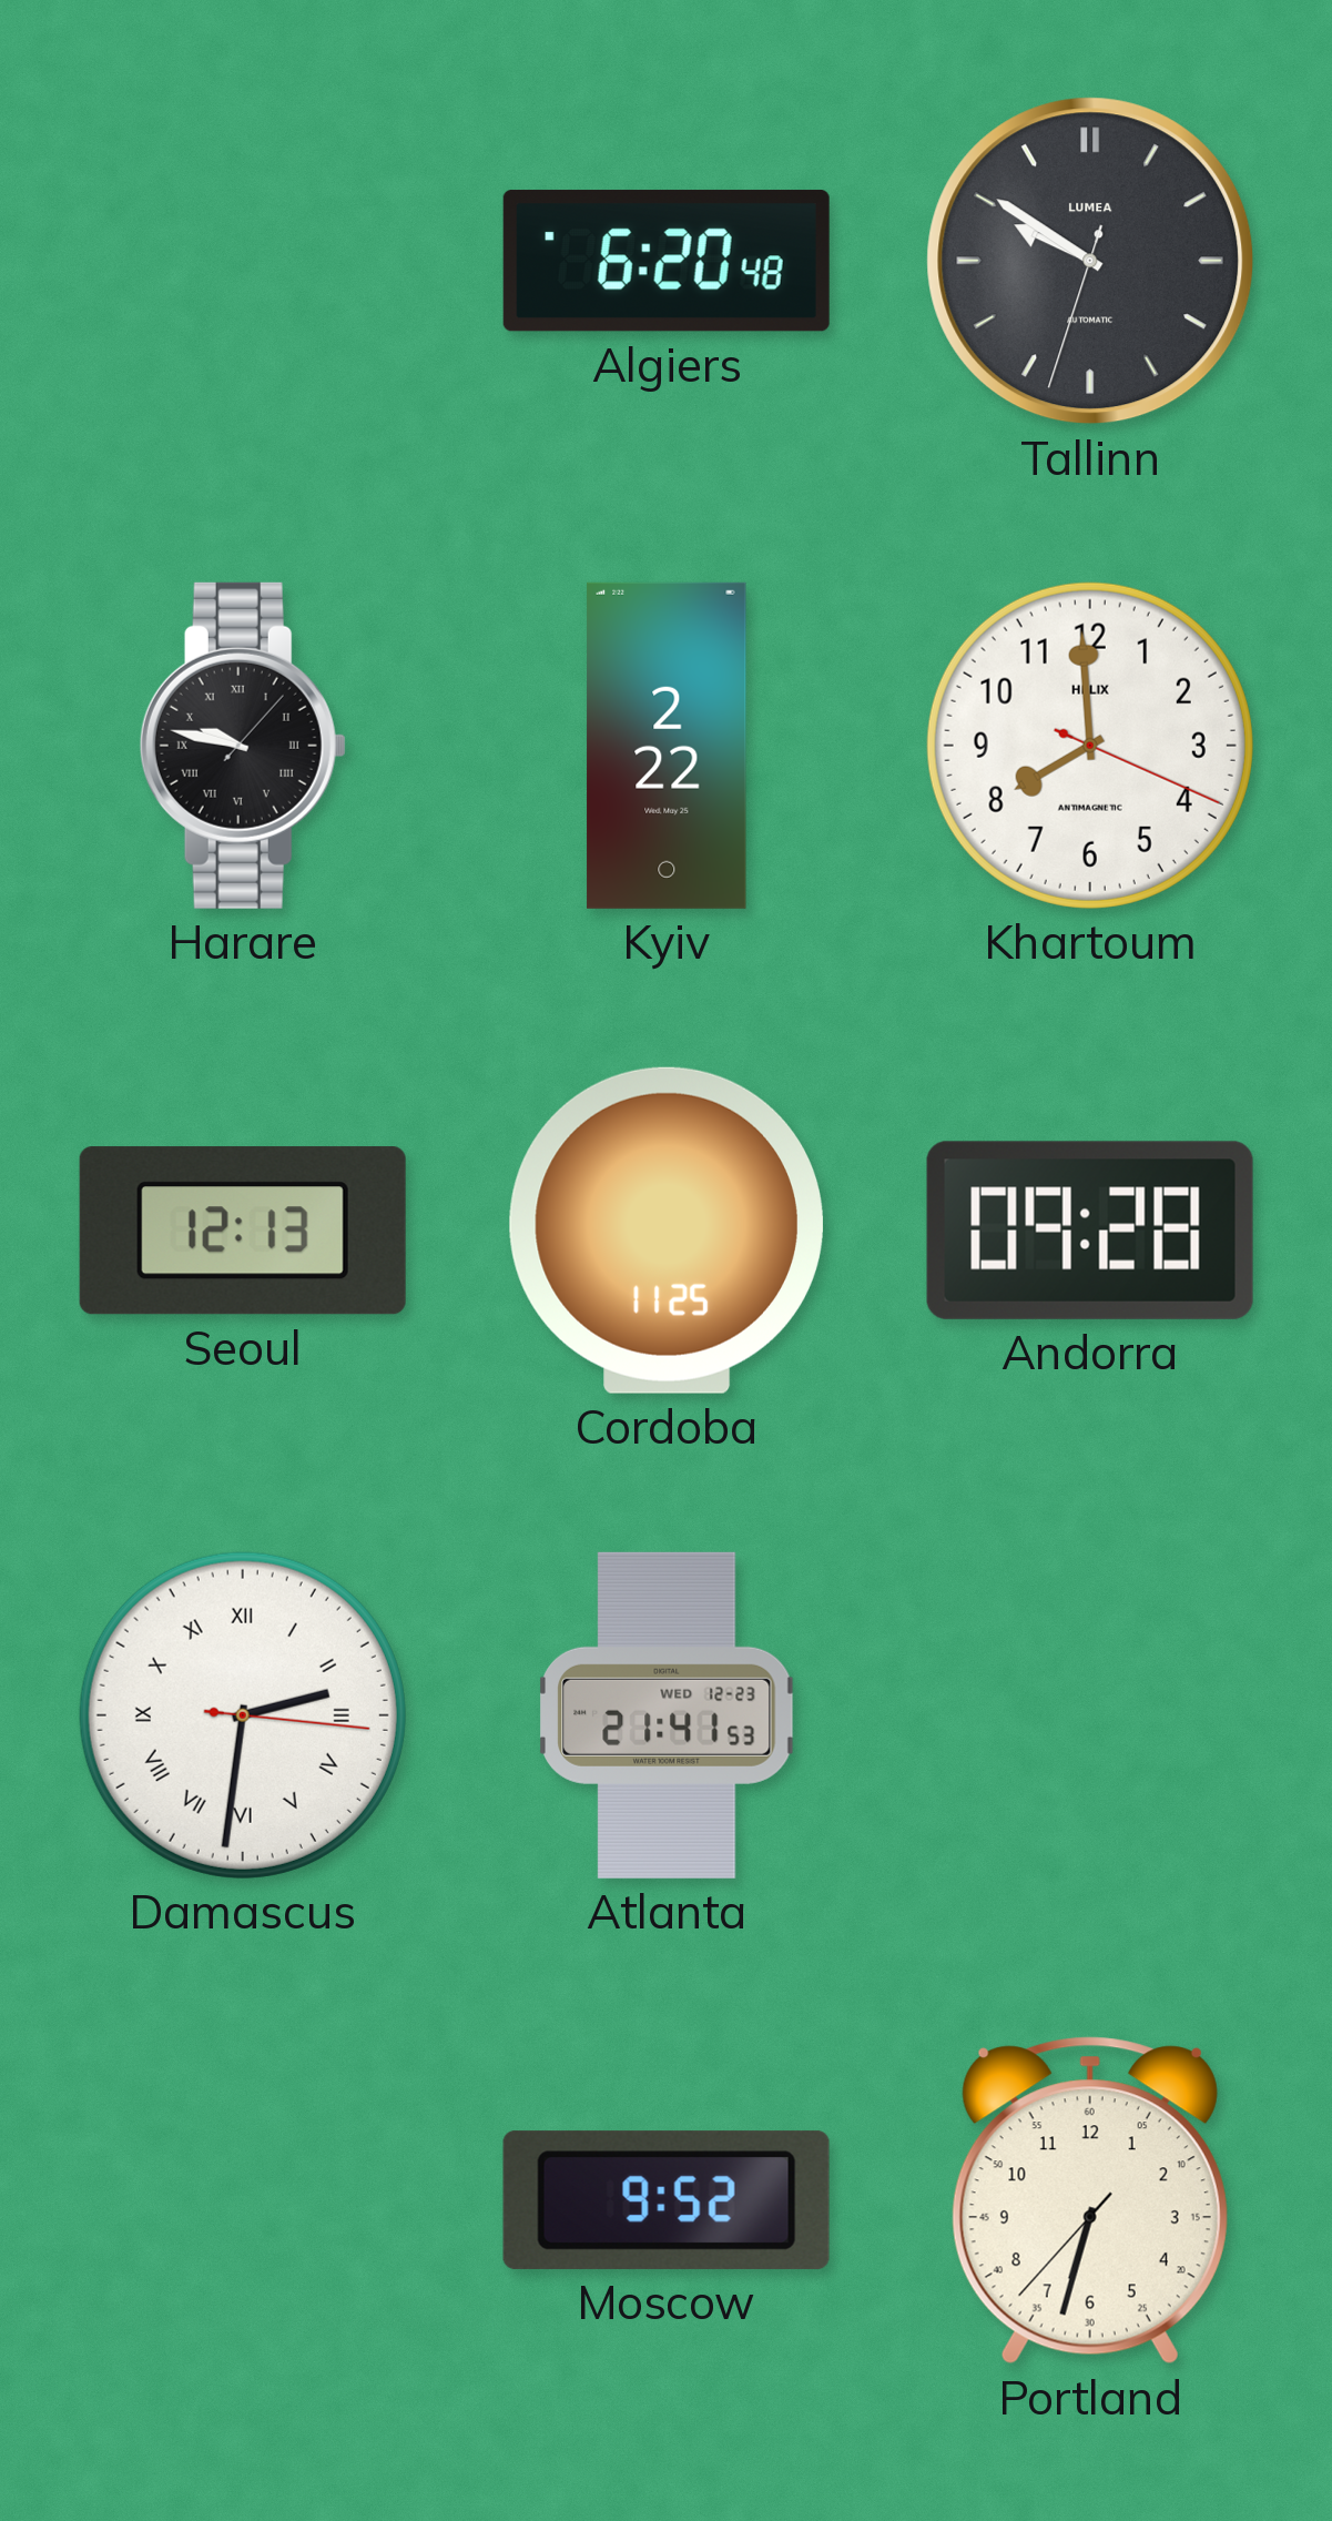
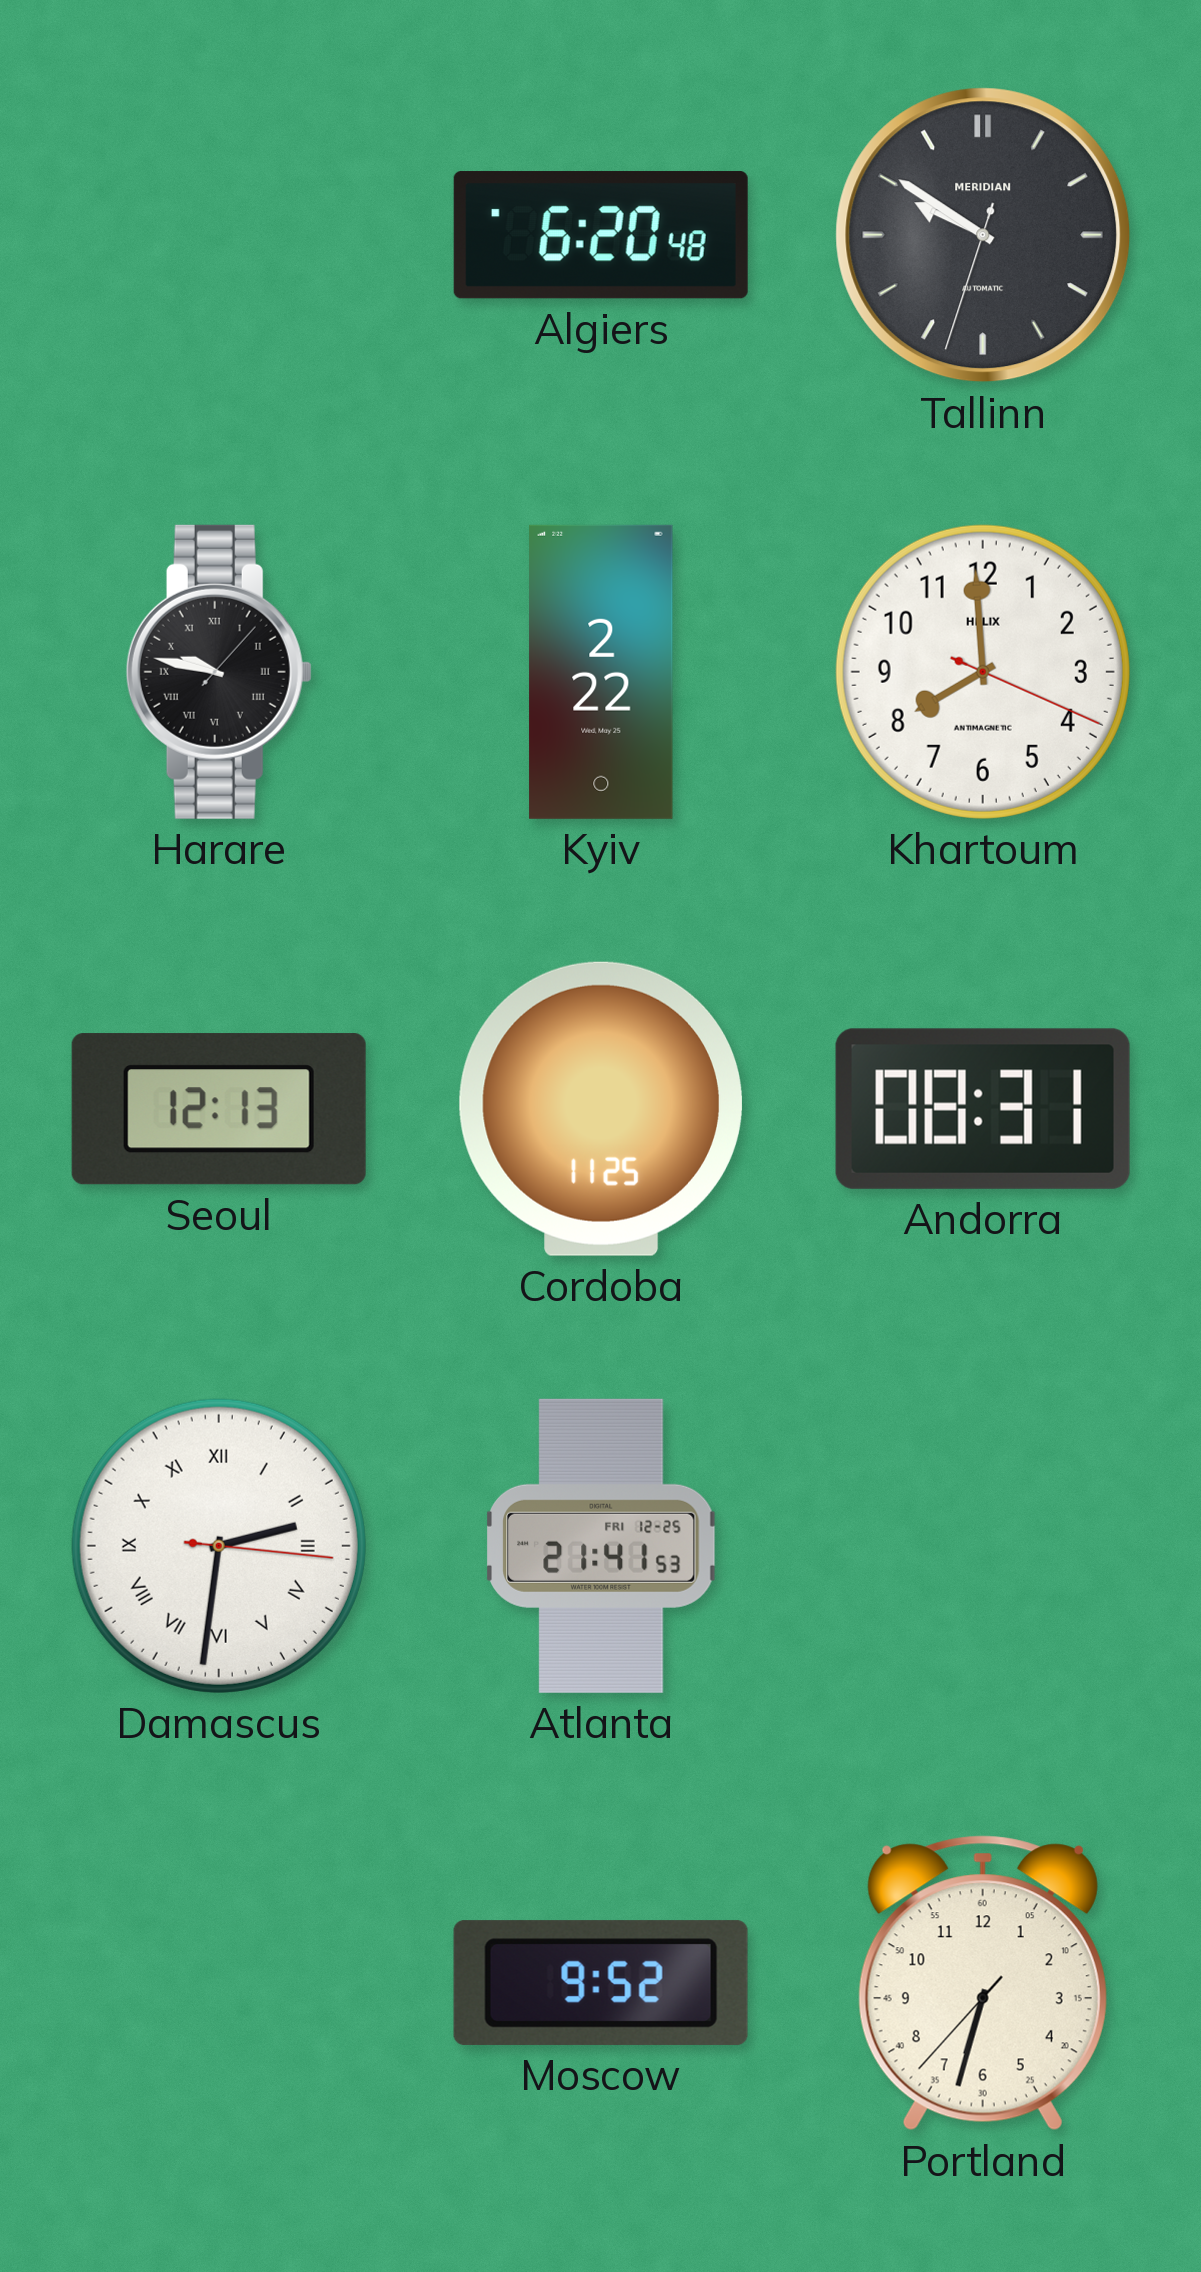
Tallinn brand: LUMEA -> MERIDIAN (983, 235)
Andorra: 09:28 -> 08:31 (983, 1109)
Atlanta date: WED 12-23 -> FRI 12-25 (602, 1546)
